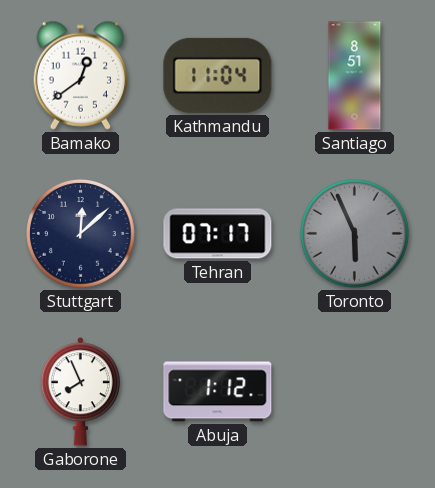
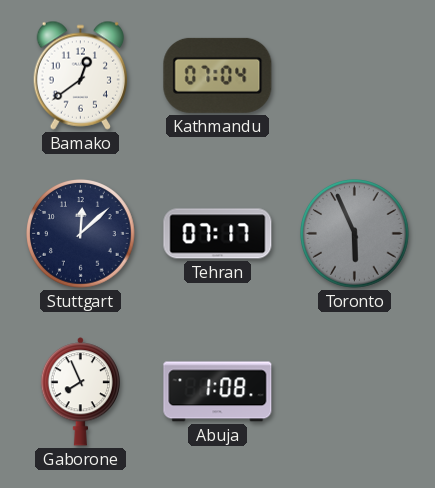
Kathmandu: 11:04 -> 07:04 (218, 75)
Santiago: 8:51 -> none (355, 76)
Abuja: 1:12 -> 1:08 (218, 392)
